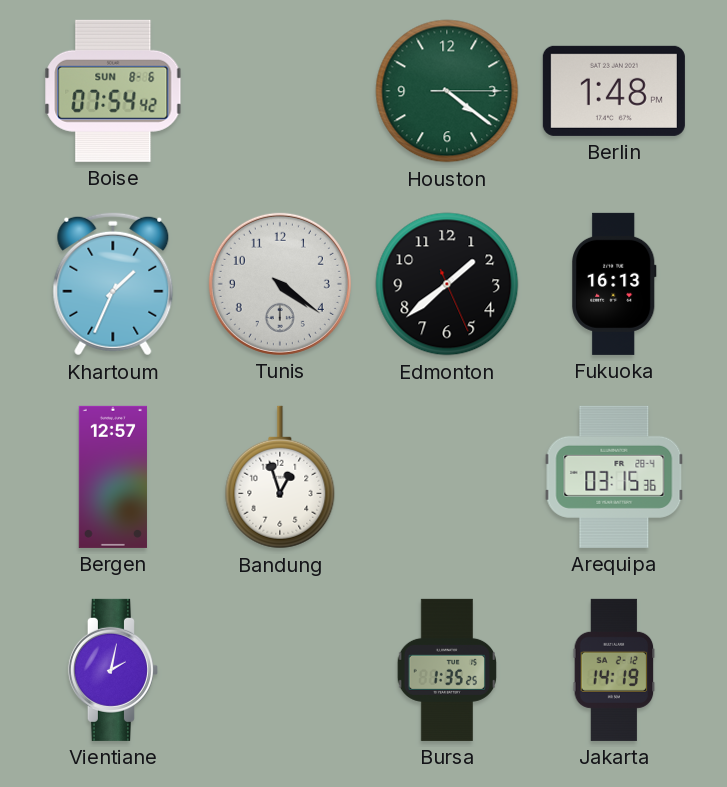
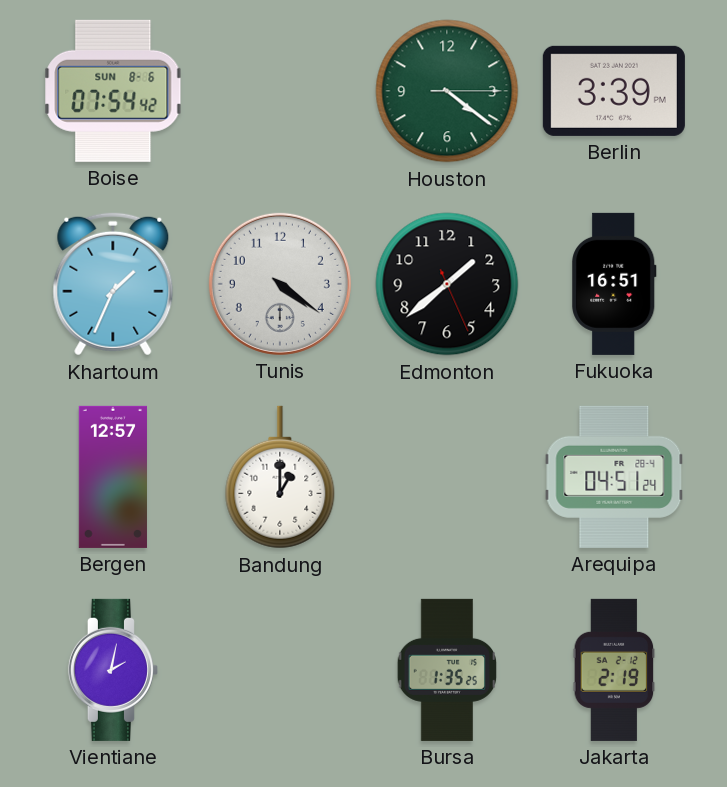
Berlin: 1:48 -> 3:39 (614, 91)
Fukuoka: 16:13 -> 16:51 (614, 284)
Bandung: 12:57 -> 1:00 (280, 477)
Arequipa: 03:15 -> 04:51 (614, 477)
Jakarta: 14:19 -> 2:19 (614, 670)
